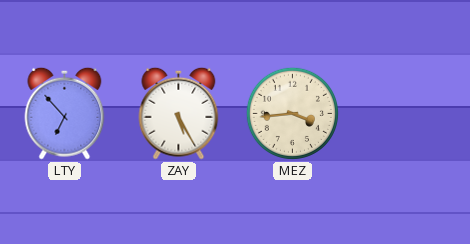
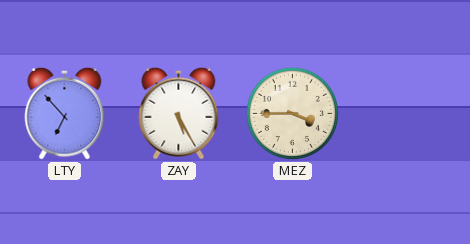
MEZ: 3:44 -> 3:45 (292, 113)
